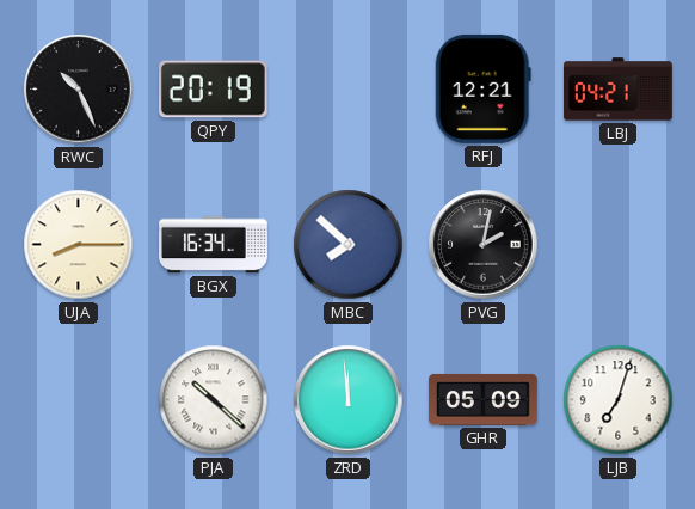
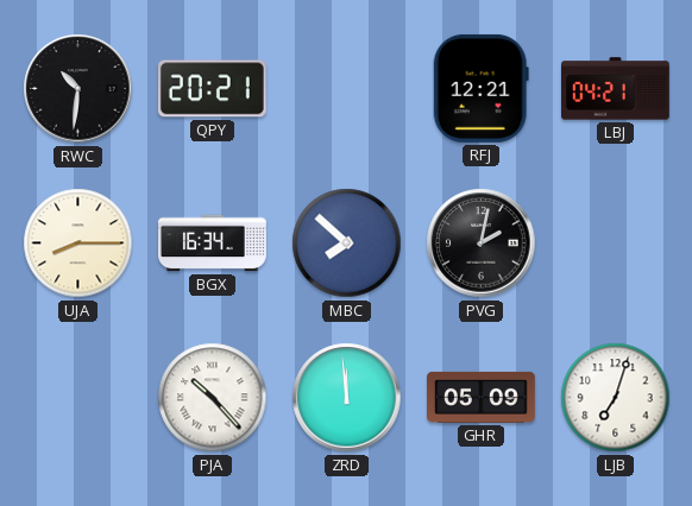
RWC: 10:26 -> 10:31 (78, 89)
QPY: 20:19 -> 20:21 (212, 89)
PJA: 10:22 -> 10:23 (213, 398)
